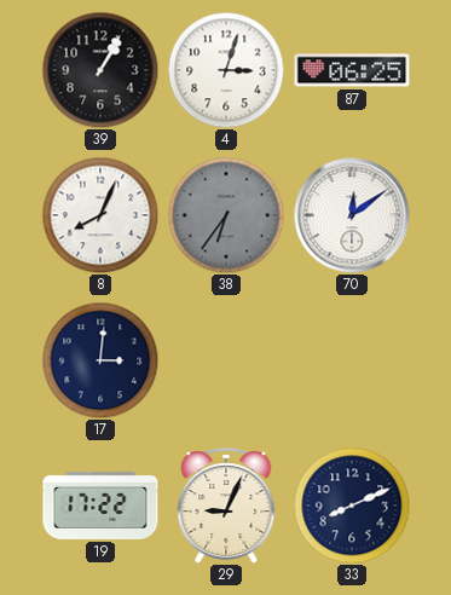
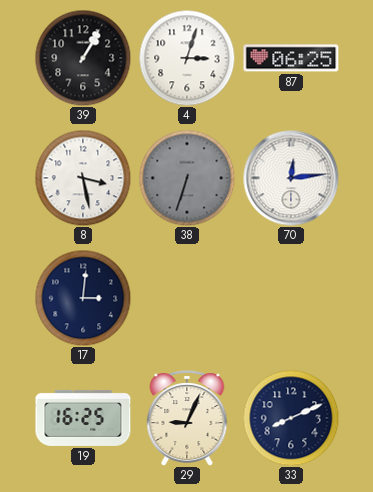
8: 8:04 -> 3:28 (83, 178)
38: 6:36 -> 6:33 (187, 178)
70: 12:09 -> 12:14 (291, 178)
19: 17:22 -> 16:25 (83, 418)
